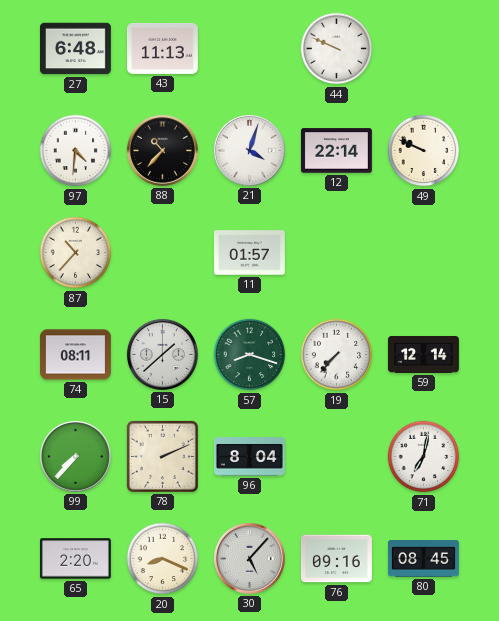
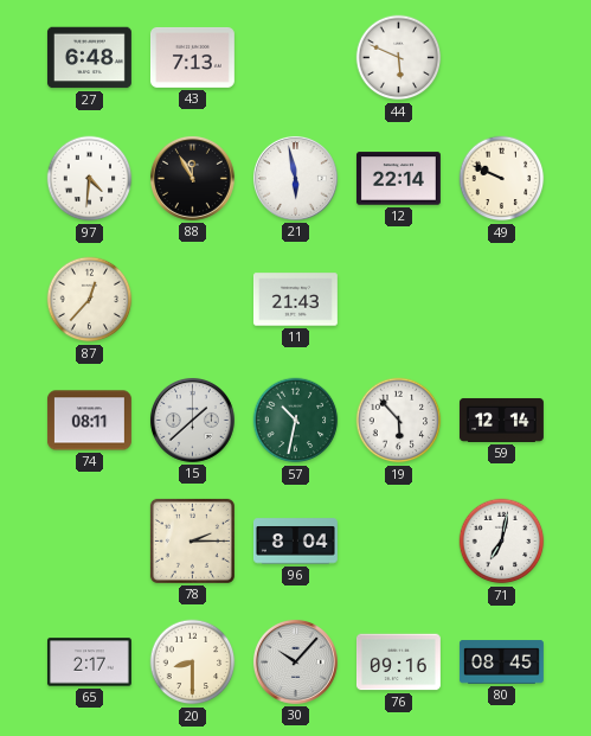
43: 11:13 -> 7:13 (192, 57)
44: 9:49 -> 5:49 (399, 58)
88: 10:37 -> 11:55 (192, 178)
21: 4:03 -> 5:58 (295, 178)
87: 10:37 -> 12:37 (90, 300)
11: 01:57 -> 21:43 (295, 300)
57: 8:18 -> 10:32 (296, 421)
19: 7:37 -> 5:53 (399, 421)
99: 7:37 -> none (75, 456)
78: 2:11 -> 2:15 (192, 540)
65: 2:20 -> 2:17 (89, 663)
20: 8:19 -> 8:30 (193, 663)
30: 5:07 -> 10:07 (295, 661)
